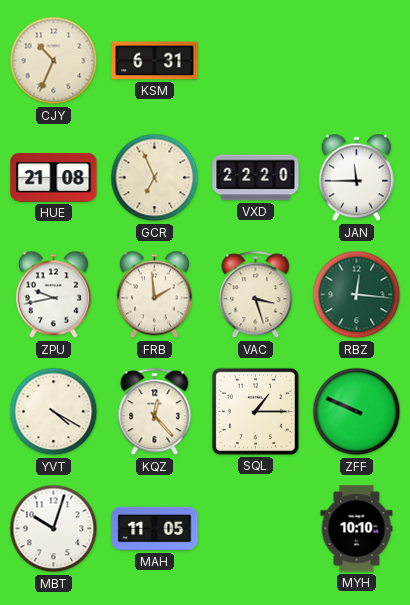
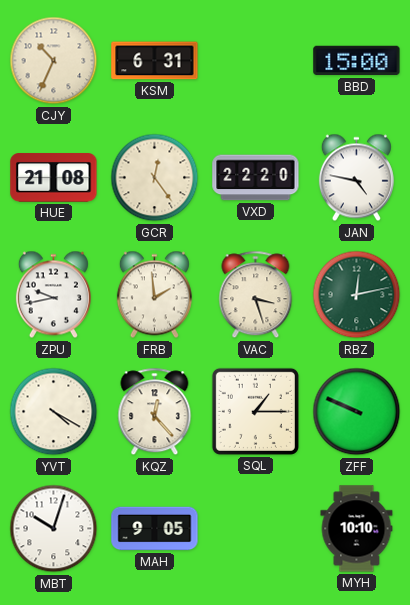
BBD: none -> 15:00 (357, 61)
GCR: 6:56 -> 12:24 (155, 178)
JAN: 11:45 -> 4:47 (356, 178)
RBZ: 12:16 -> 12:13 (357, 295)
MAH: 11:05 -> 9:05 (155, 529)
